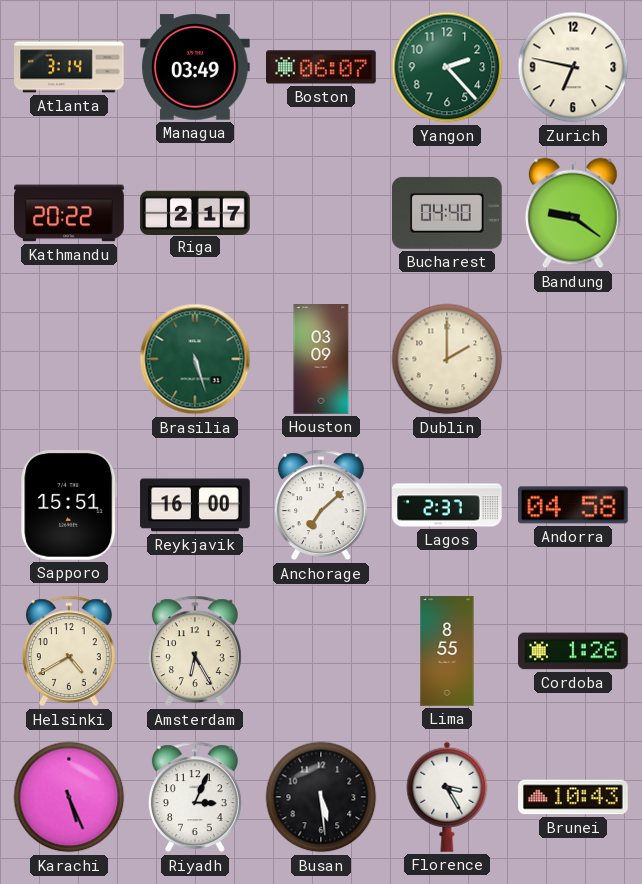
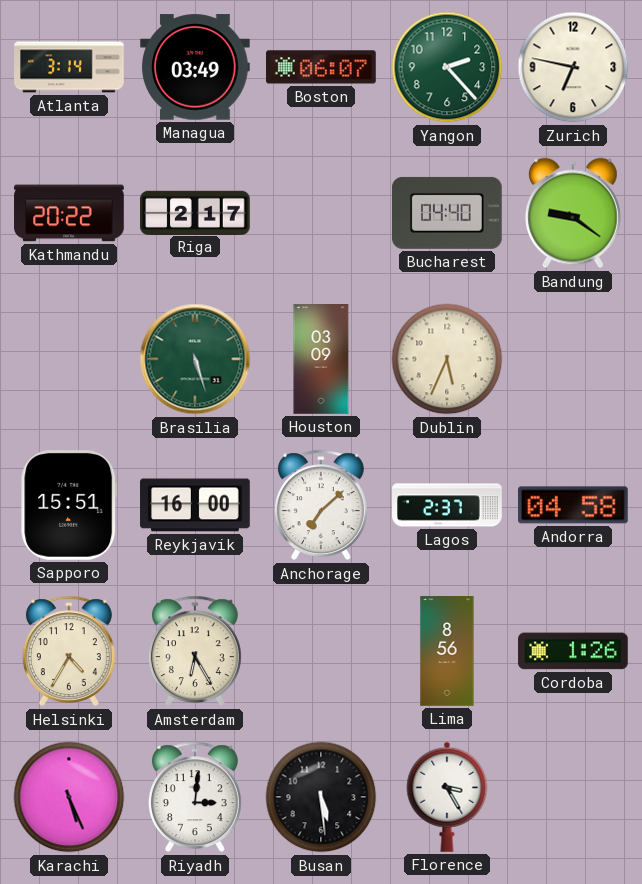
Dublin: 2:00 -> 5:34 (447, 359)
Helsinki: 4:40 -> 4:35 (69, 651)
Lima: 8:55 -> 8:56 (447, 651)
Riyadh: 3:04 -> 3:01 (195, 797)
Brunei: 10:43 -> none (573, 797)
